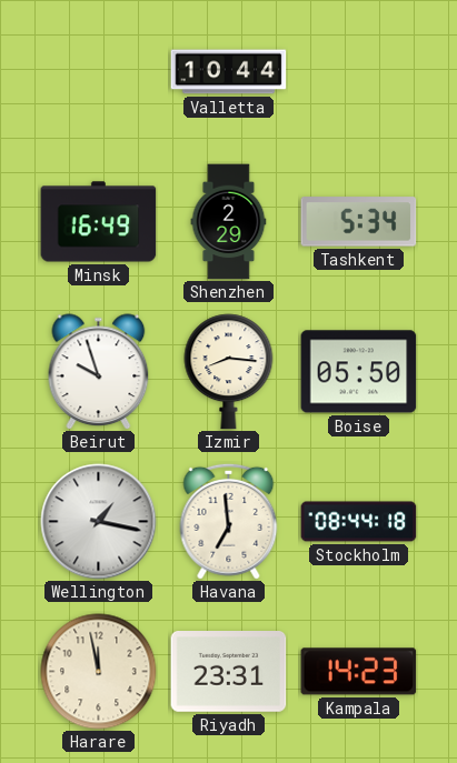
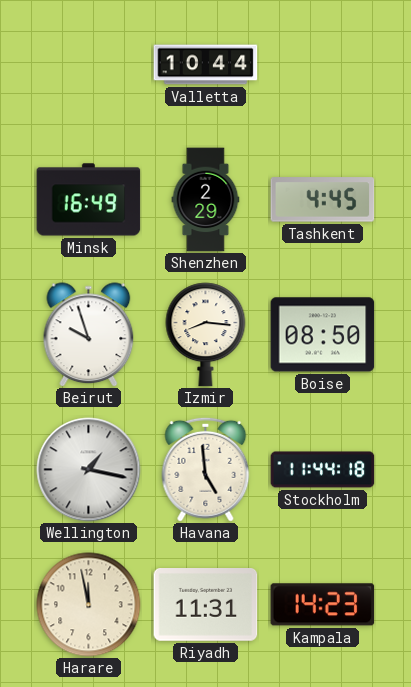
Tashkent: 5:34 -> 4:45 (323, 200)
Boise: 05:50 -> 08:50 (323, 335)
Havana: 6:59 -> 4:59 (206, 469)
Stockholm: 08:44 -> 11:44 (323, 470)
Riyadh: 23:31 -> 11:31 (206, 605)
